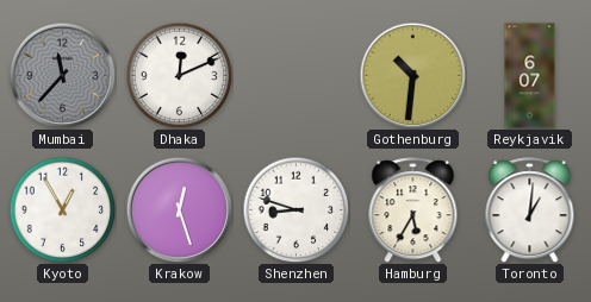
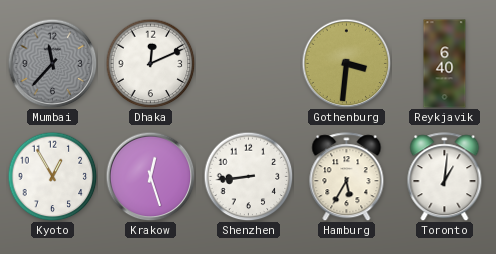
Gothenburg: 10:31 -> 3:31 (346, 63)
Reykjavik: 6:07 -> 6:40 (445, 64)
Shenzhen: 8:48 -> 8:44 (248, 176)
